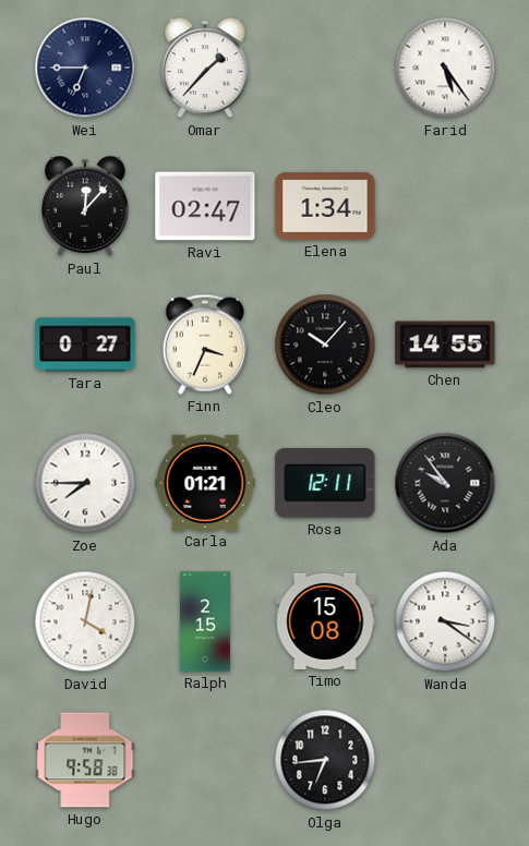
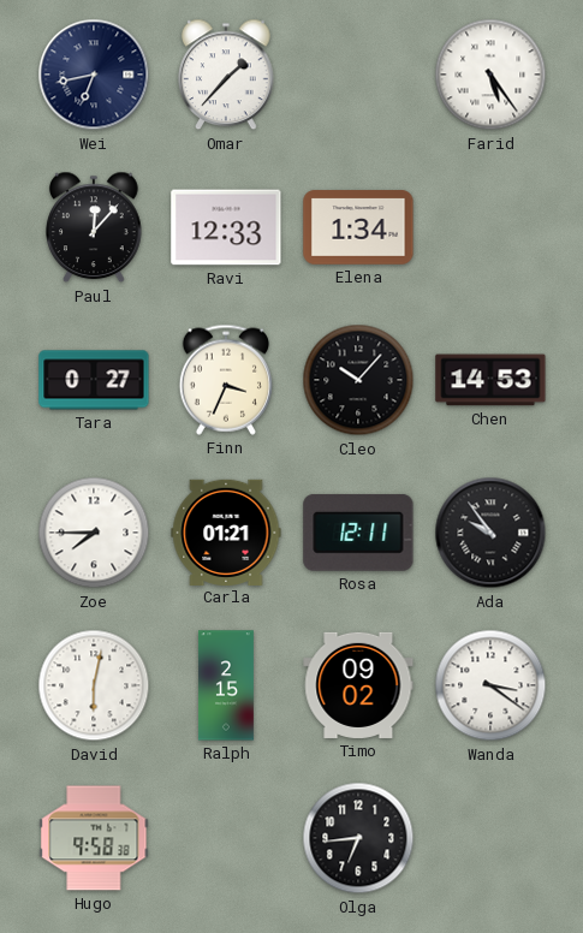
Wei: 6:45 -> 6:43 (94, 75)
Ravi: 02:47 -> 12:33 (226, 227)
Chen: 14:55 -> 14:53 (490, 380)
David: 4:02 -> 6:02 (94, 685)
Timo: 15:08 -> 09:02 (358, 685)
